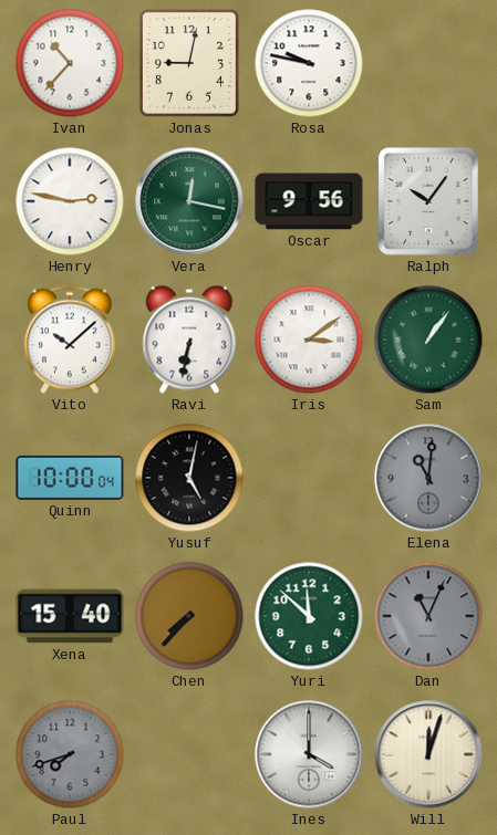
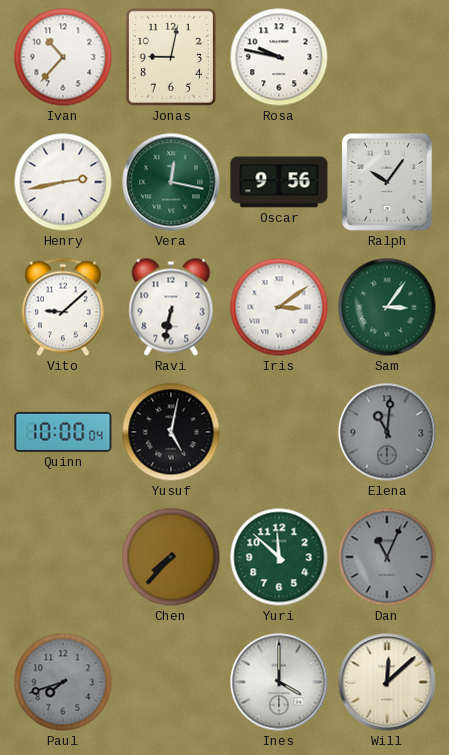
Henry: 2:47 -> 2:43 (63, 182)
Vito: 10:08 -> 9:08 (64, 307)
Sam: 1:06 -> 3:06 (387, 307)
Xena: 15:40 -> none (70, 616)
Will: 12:03 -> 12:08 (387, 682)
